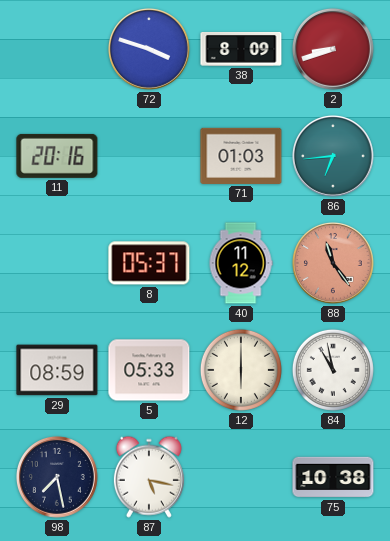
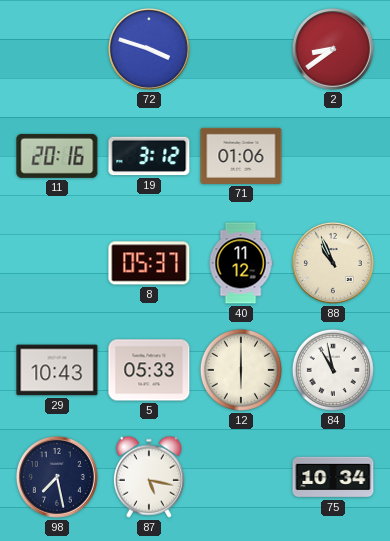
38: 8:09 -> none (241, 49)
2: 8:42 -> 8:39 (333, 49)
19: none -> 3:12 (149, 156)
71: 01:03 -> 01:06 (241, 156)
86: 6:44 -> none (333, 156)
88: 11:24 -> 10:56 (333, 263)
88 dial: salmon -> cream (333, 263)
29: 08:59 -> 10:43 (57, 370)
75: 10:38 -> 10:34 (333, 477)
